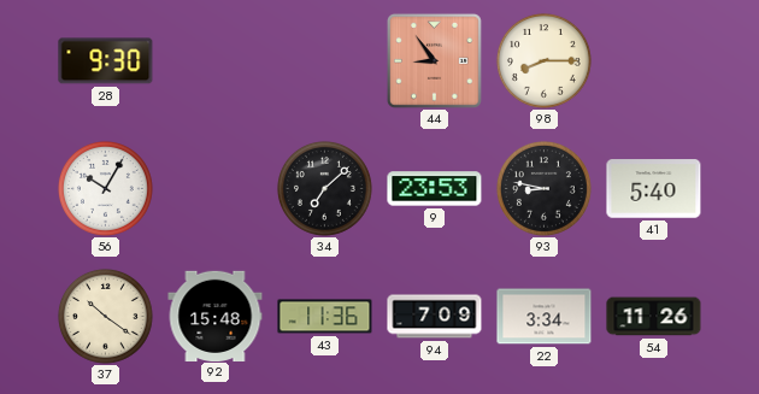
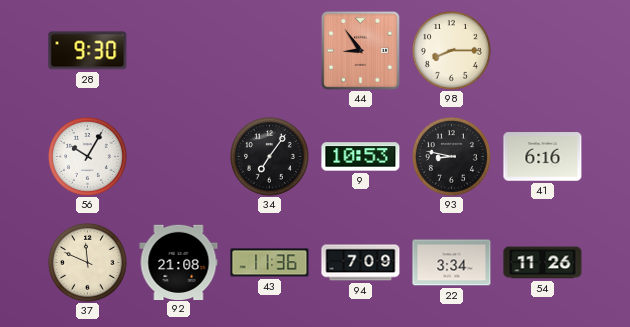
34: 7:08 -> 7:06 (269, 156)
9: 23:53 -> 10:53 (361, 157)
41: 5:40 -> 6:16 (543, 157)
37: 10:21 -> 11:49 (87, 262)
92: 15:48 -> 21:08 (179, 262)
